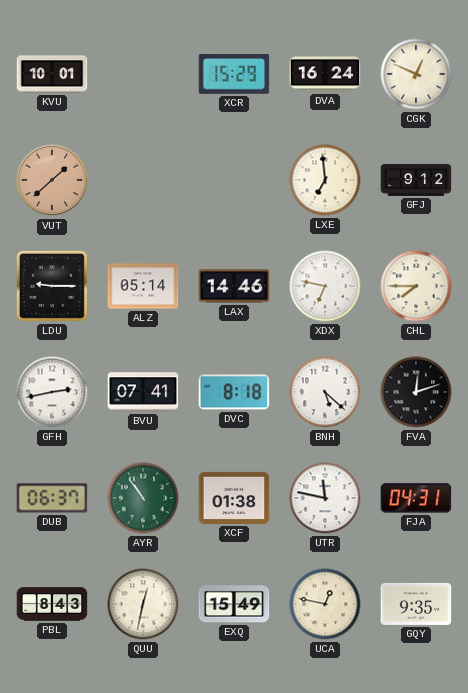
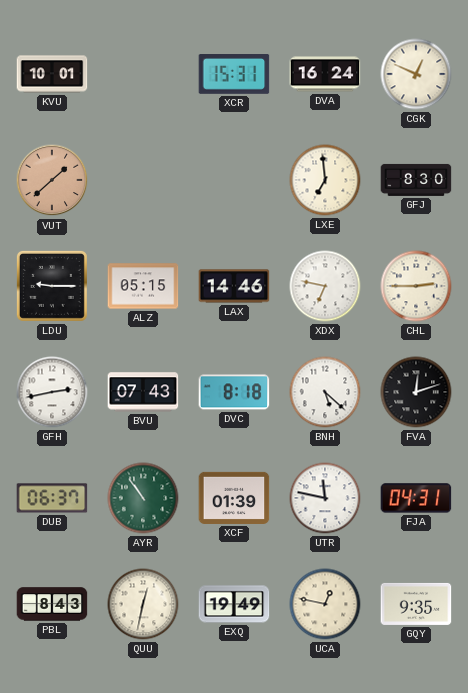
XCR: 15:29 -> 15:31 (234, 75)
GFJ: 9:12 -> 8:30 (416, 180)
ALZ: 05:14 -> 05:15 (143, 286)
CHL: 7:45 -> 2:45 (416, 286)
BVU: 07:41 -> 07:43 (143, 392)
XCF: 01:38 -> 01:39 (234, 498)
EXQ: 15:49 -> 19:49 (234, 604)
